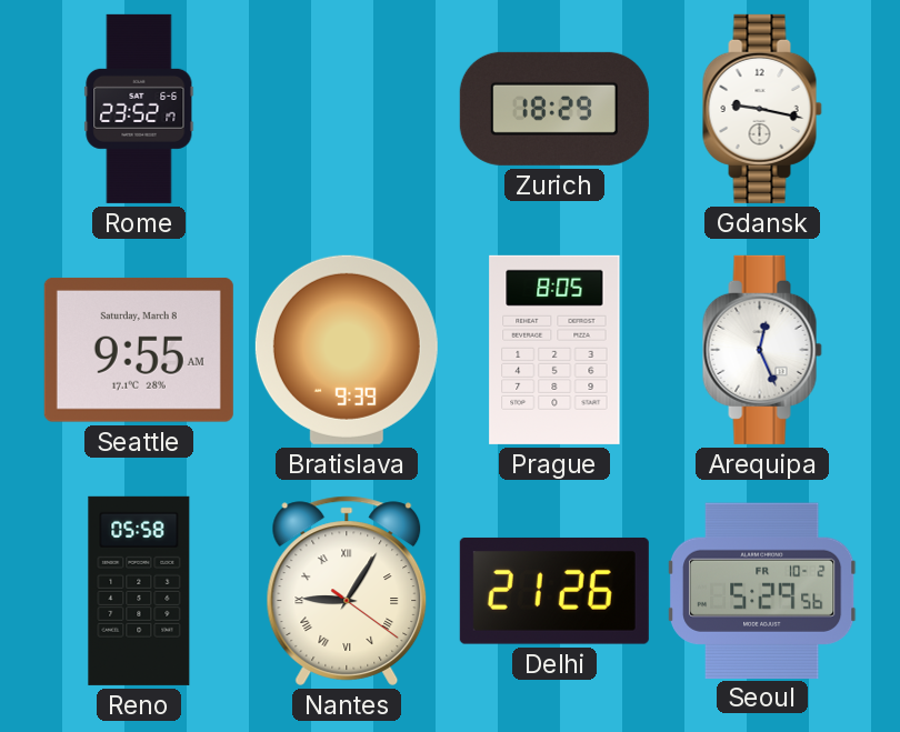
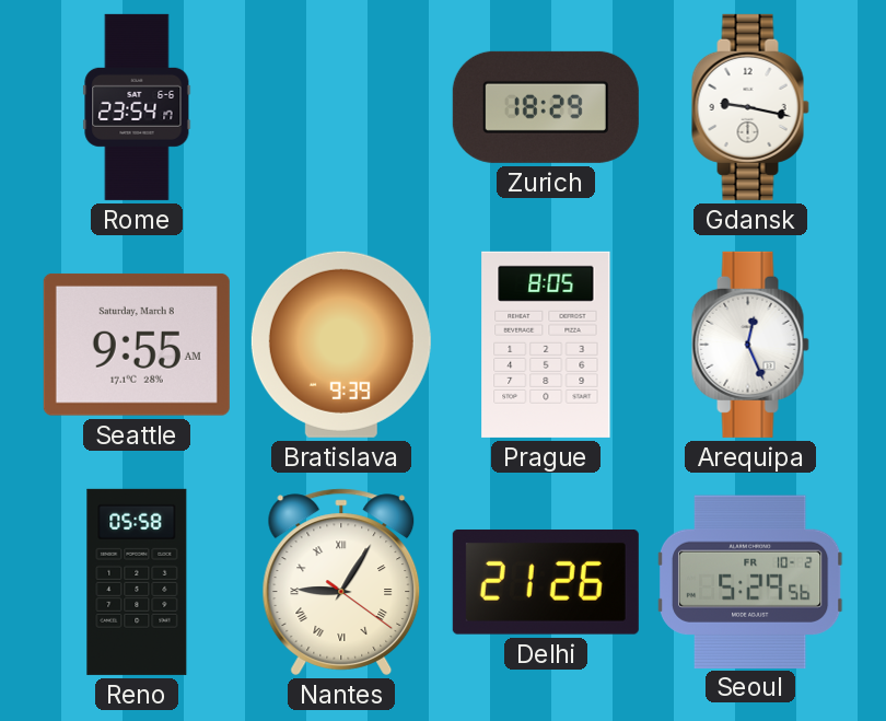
Rome: 23:52 -> 23:54 (137, 107)
